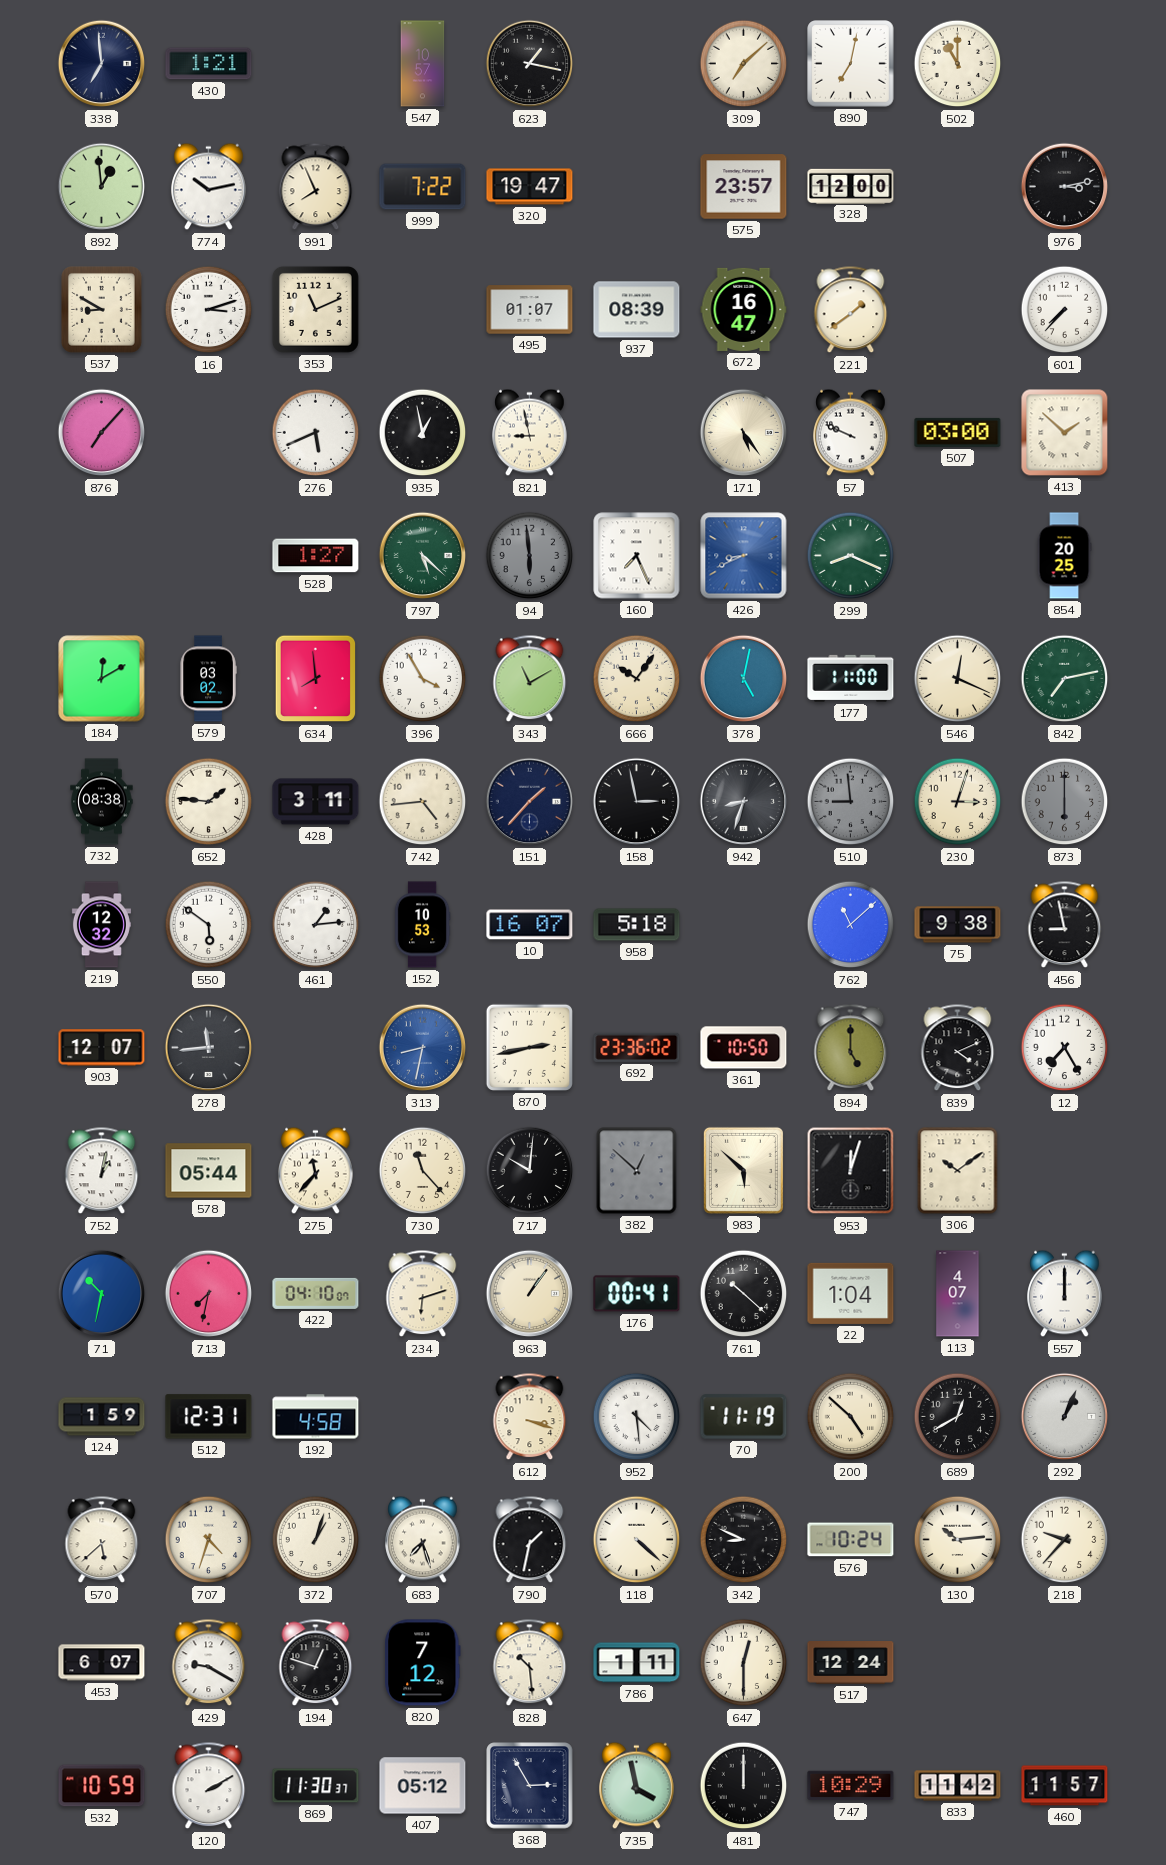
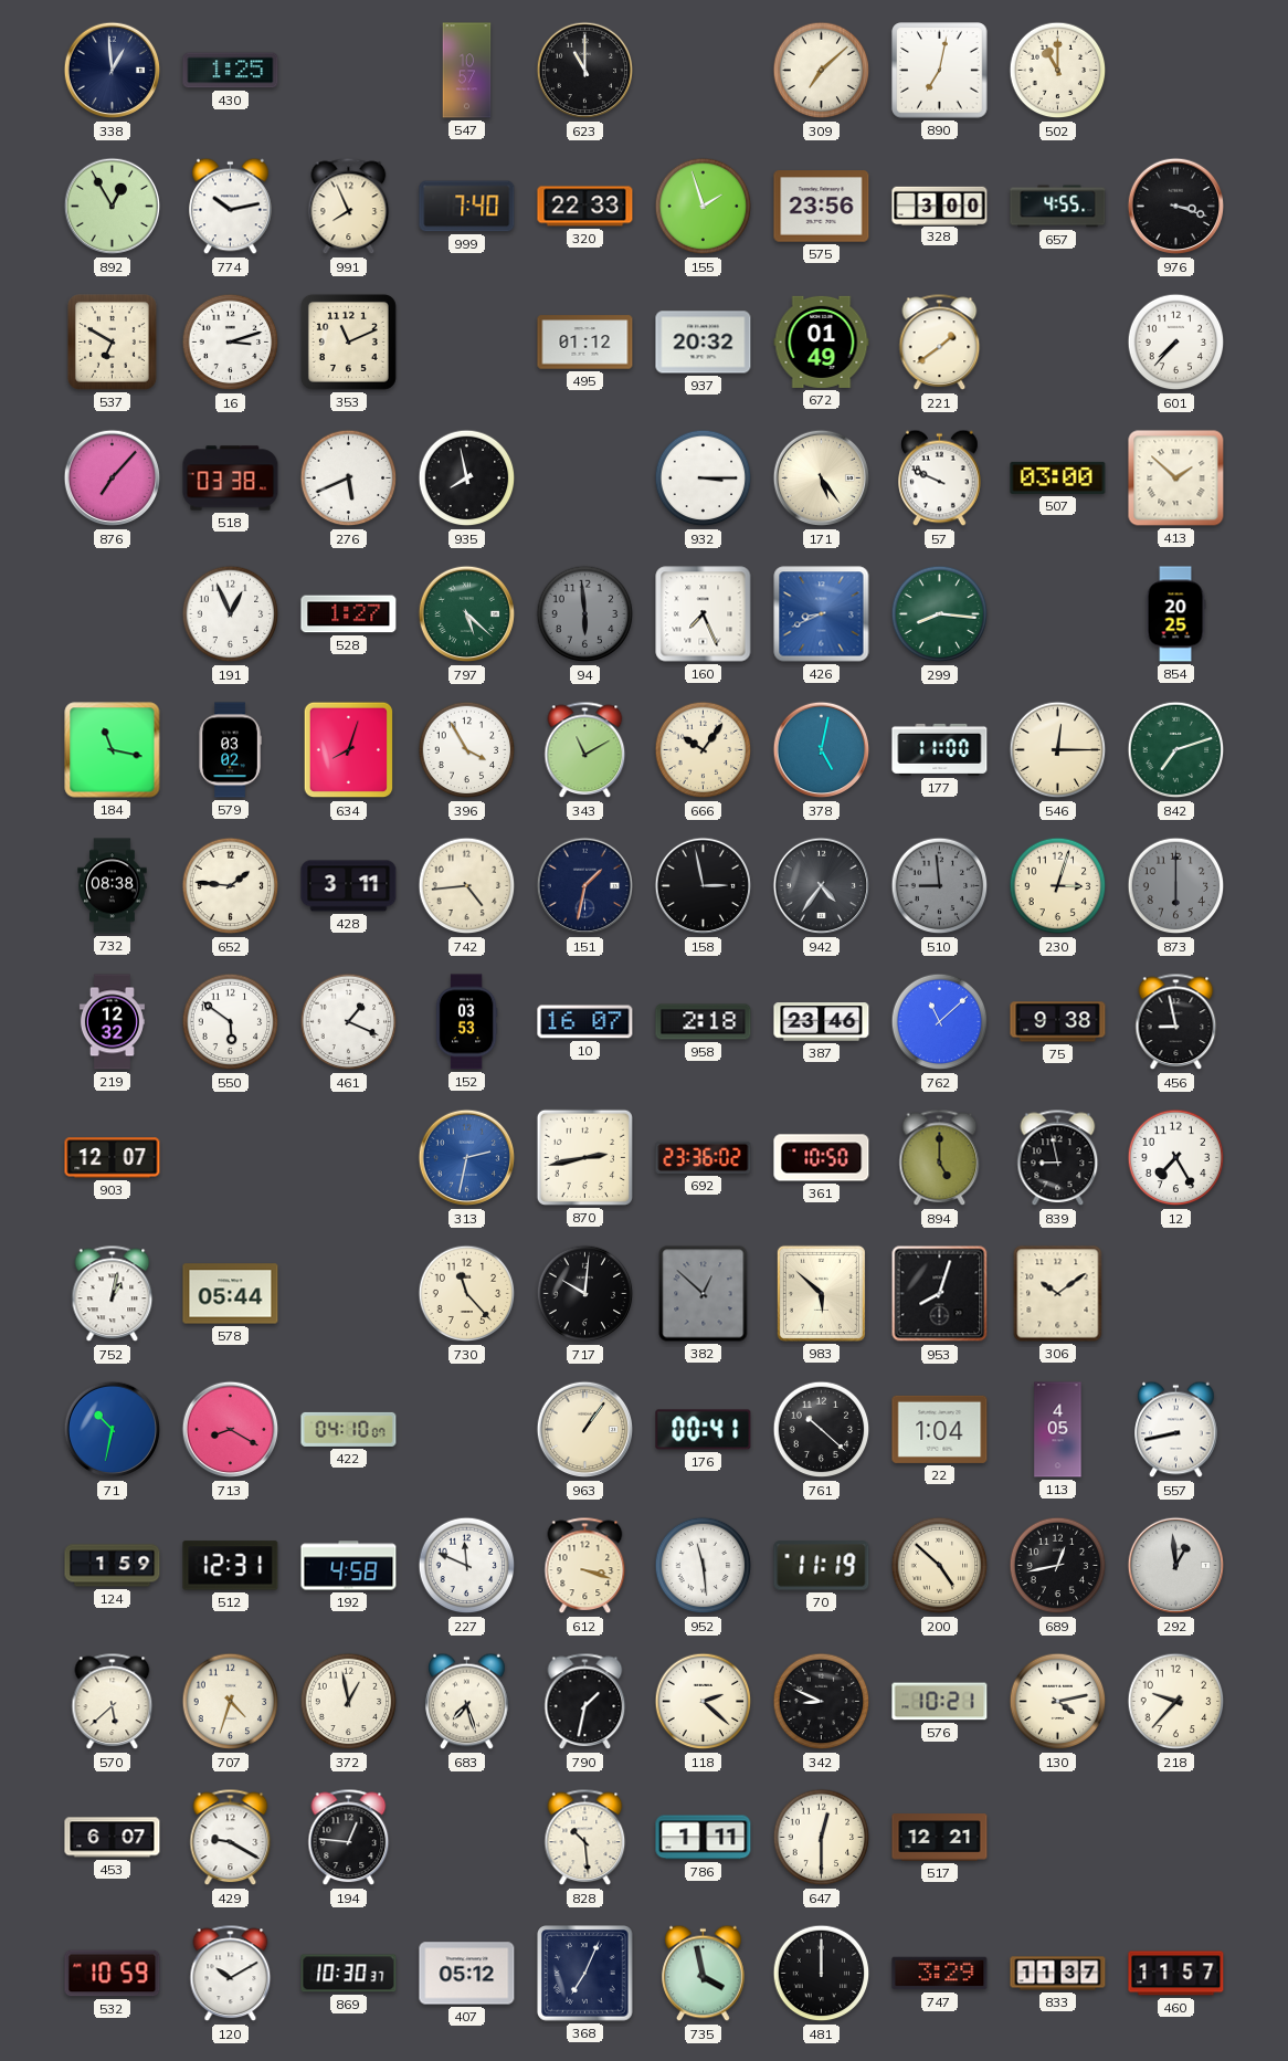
338: 6:59 -> 12:59 (113, 71)
430: 1:21 -> 1:25 (231, 71)
623: 1:17 -> 11:00 (585, 71)
892: 12:59 -> 12:55 (113, 207)
999: 7:22 -> 7:40 (467, 207)
320: 19:47 -> 22:33 (585, 207)
155: none -> 1:57 (704, 207)
575: 23:57 -> 23:56 (822, 207)
328: 12:00 -> 3:00 (940, 206)
657: none -> 4:55 (1058, 207)
976: 3:13 -> 3:18 (1176, 207)
537: 8:50 -> 6:50 (112, 341)
495: 01:07 -> 01:12 (585, 343)
937: 08:39 -> 20:32 (704, 343)
672: 16:47 -> 01:49 (822, 341)
518: none -> 03:38 (231, 479)
935: 12:58 -> 7:58 (467, 479)
821: 8:58 -> none (530, 433)
932: none -> 3:15 (704, 479)
191: none -> 12:56 (231, 614)
299: 8:19 -> 8:16 (940, 614)
184: 12:10 -> 11:17 (113, 750)
634: 7:59 -> 8:03 (349, 750)
546: 12:19 -> 12:15 (1058, 750)
842: 7:13 -> 7:12 (1176, 750)
151: 1:37 -> 1:32 (585, 886)
942: 8:33 -> 4:36 (822, 886)
461: 1:14 -> 1:19 (349, 1022)
152: 10:53 -> 03:53 (466, 1022)
958: 5:18 -> 2:18 (704, 1022)
387: none -> 23:46 (822, 1022)
278: 11:44 -> none (209, 1048)
313: 8:32 -> 2:32 (467, 1158)
839: 4:11 -> 8:58 (1058, 1158)
275: 11:37 -> none (316, 1171)
953: 12:03 -> 8:03 (940, 1294)
713: 7:32 -> 8:20 (231, 1430)
234: 6:12 -> none (423, 1294)
113: 4:07 -> 4:05 (1058, 1430)
557: 12:00 -> 8:43 (1176, 1430)
227: none -> 11:49 (467, 1566)
952: 4:29 -> 11:29 (704, 1566)
689: 12:40 -> 12:43 (1058, 1566)
292: 1:04 -> 12:59 (1176, 1566)
372: 1:03 -> 12:58 (349, 1702)
118: 4:22 -> 2:22 (704, 1702)
576: 10:24 -> 10:21 (940, 1702)
130: 10:14 -> 4:13 (1058, 1702)
194: 12:48 -> 12:46 (349, 1838)
820: 7:12 -> none (423, 1663)
517: 12:24 -> 12:21 (940, 1838)
120: 2:10 -> 10:10 (231, 1974)
869: 11:30 -> 10:30 (349, 1974)
368: 2:55 -> 7:04 (585, 1974)
747: 10:29 -> 3:29 (940, 1974)
833: 11:42 -> 11:37 (1058, 1974)
